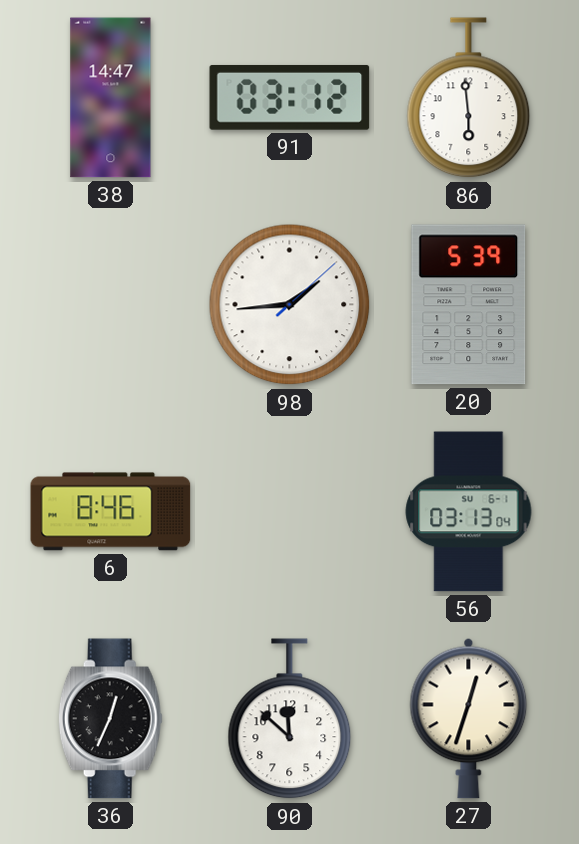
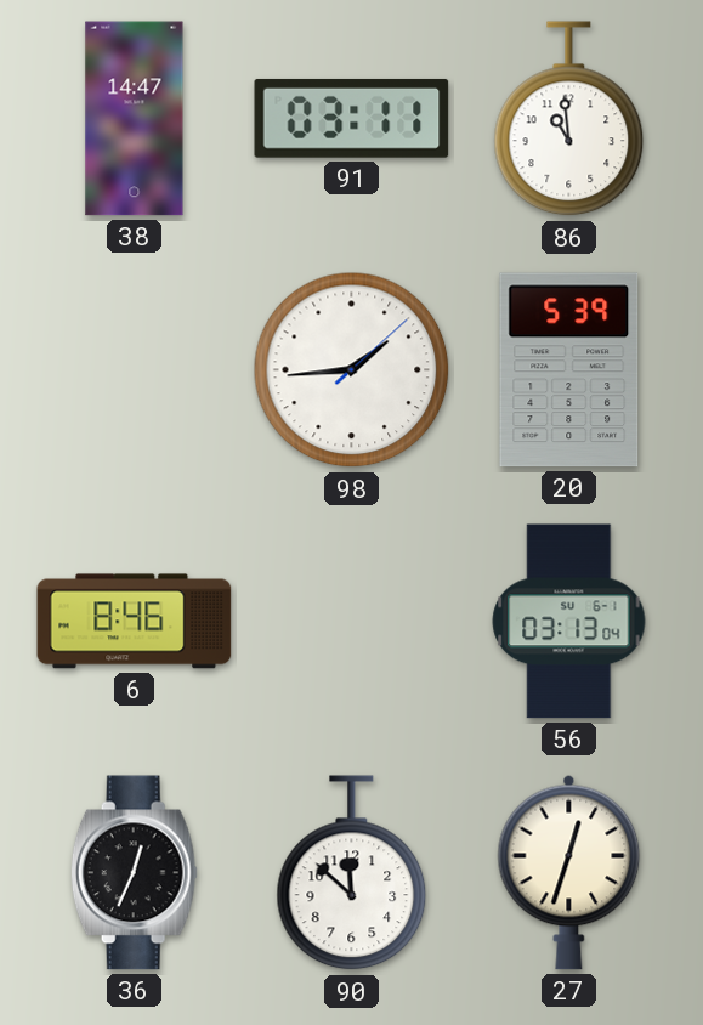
91: 03:12 -> 03:11 (352, 118)
86: 5:59 -> 10:59 (569, 119)
